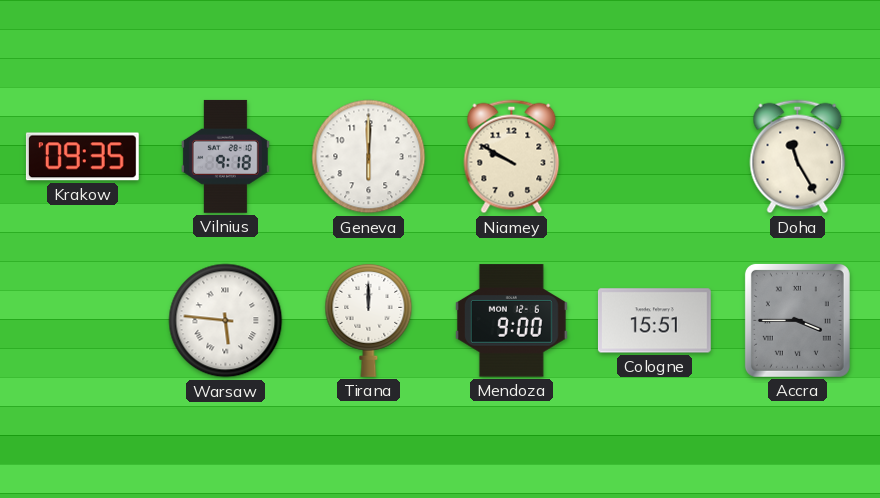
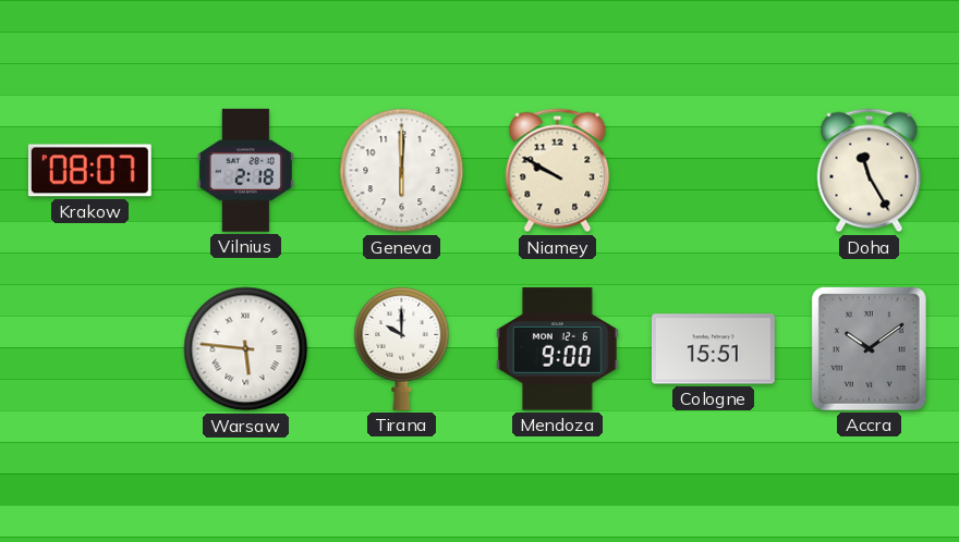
Krakow: 09:35 -> 08:07 (89, 171)
Vilnius: 9:18 -> 2:18 (245, 170)
Tirana: 12:00 -> 10:00 (402, 348)
Accra: 3:45 -> 10:09 (869, 348)
